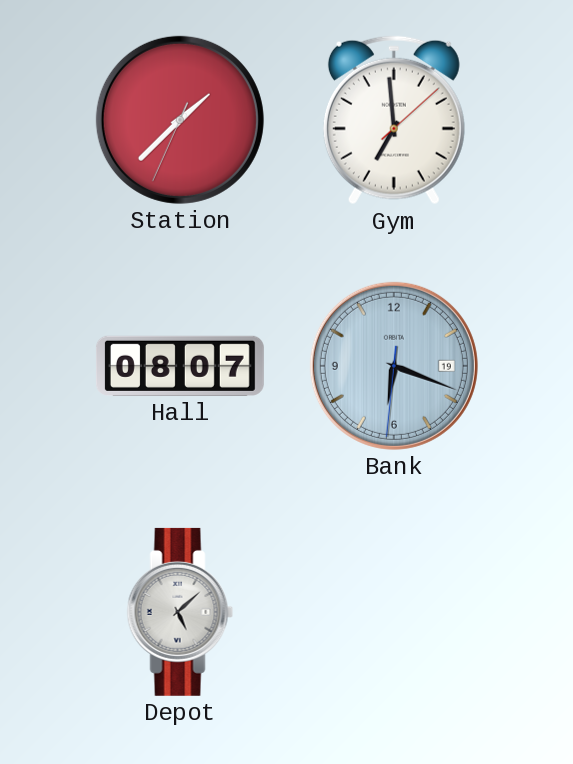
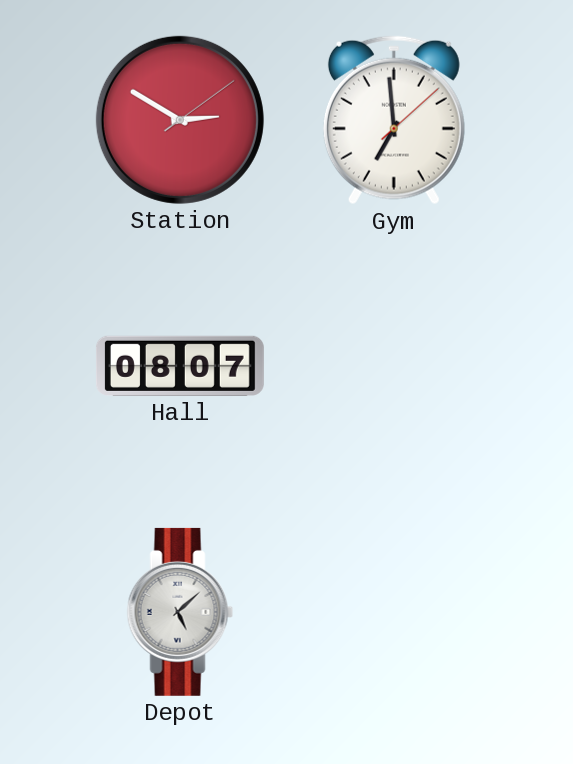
Station: 1:37 -> 2:50 (180, 120)
Bank: 6:18 -> none (394, 366)
